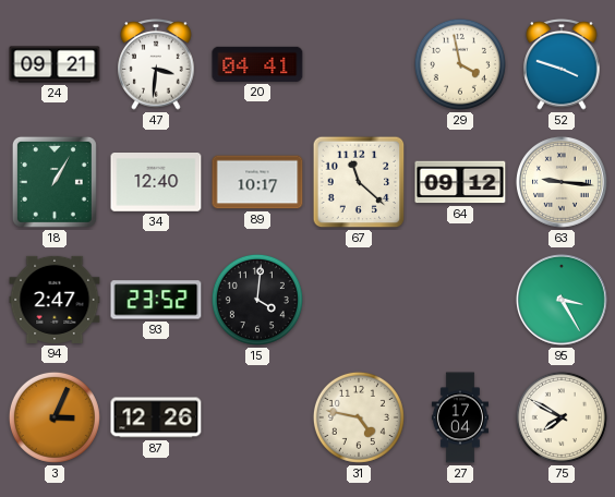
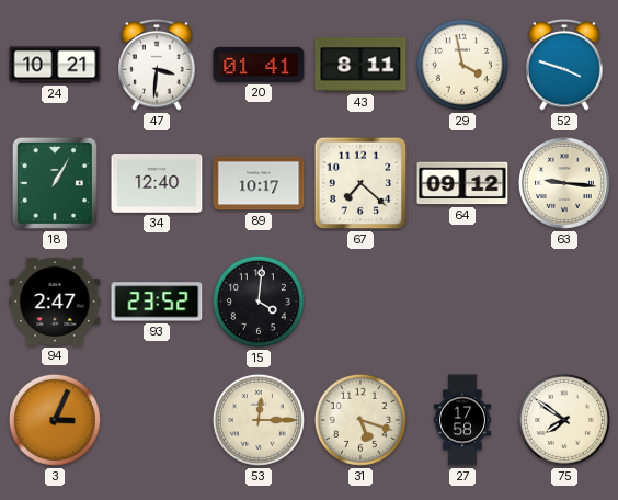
24: 09:21 -> 10:21 (55, 65)
20: 04:41 -> 01:41 (259, 65)
43: none -> 8:11 (360, 65)
67: 11:22 -> 7:22 (360, 183)
95: 3:25 -> none (562, 300)
87: 12:26 -> none (156, 417)
53: none -> 12:15 (259, 420)
31: 4:47 -> 5:18 (360, 420)
27: 17:04 -> 17:58 (462, 420)
75: 7:50 -> 7:51 (564, 420)
